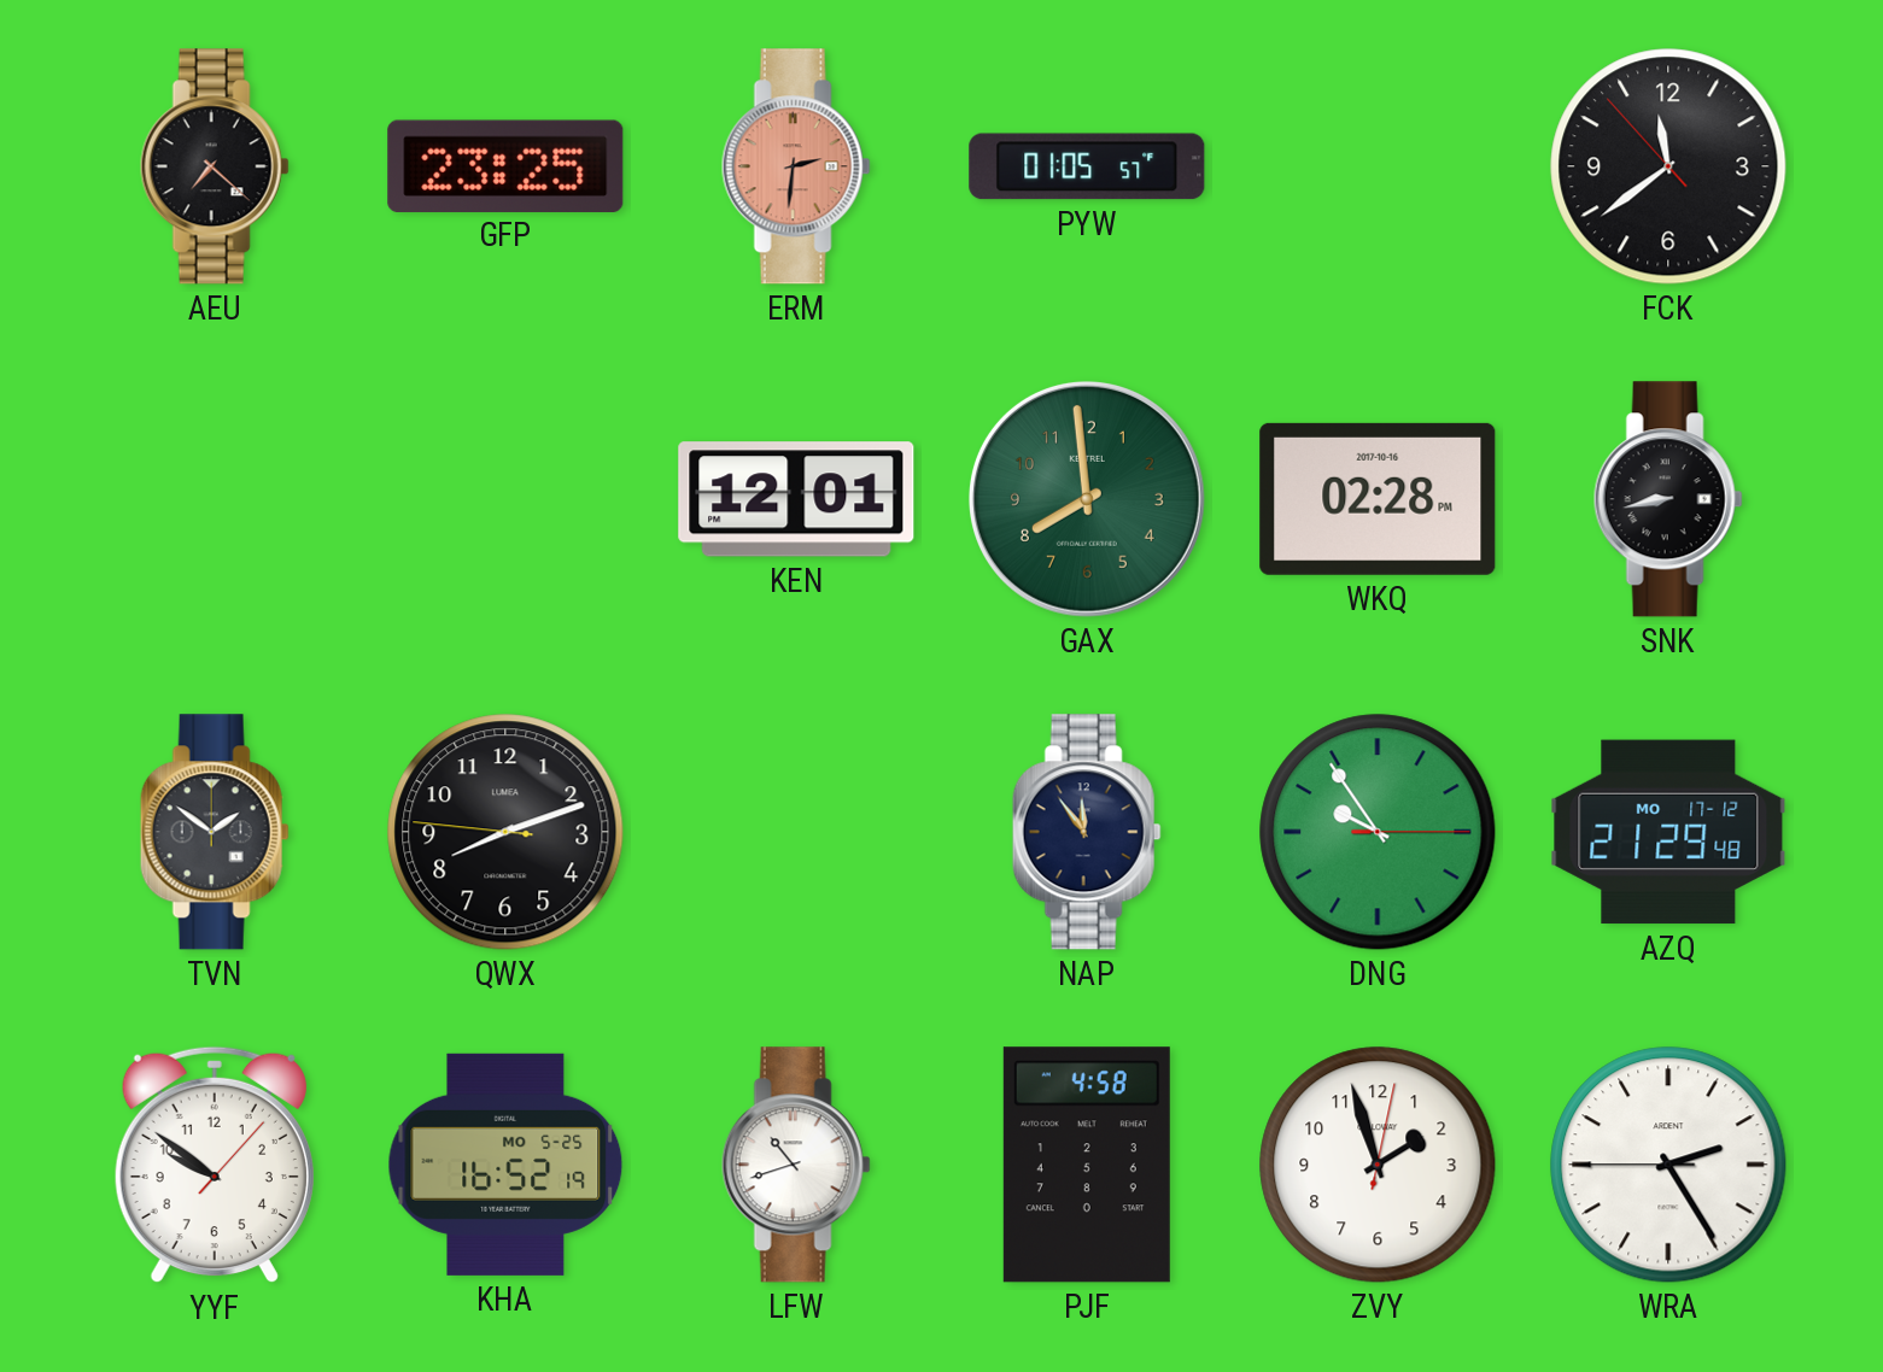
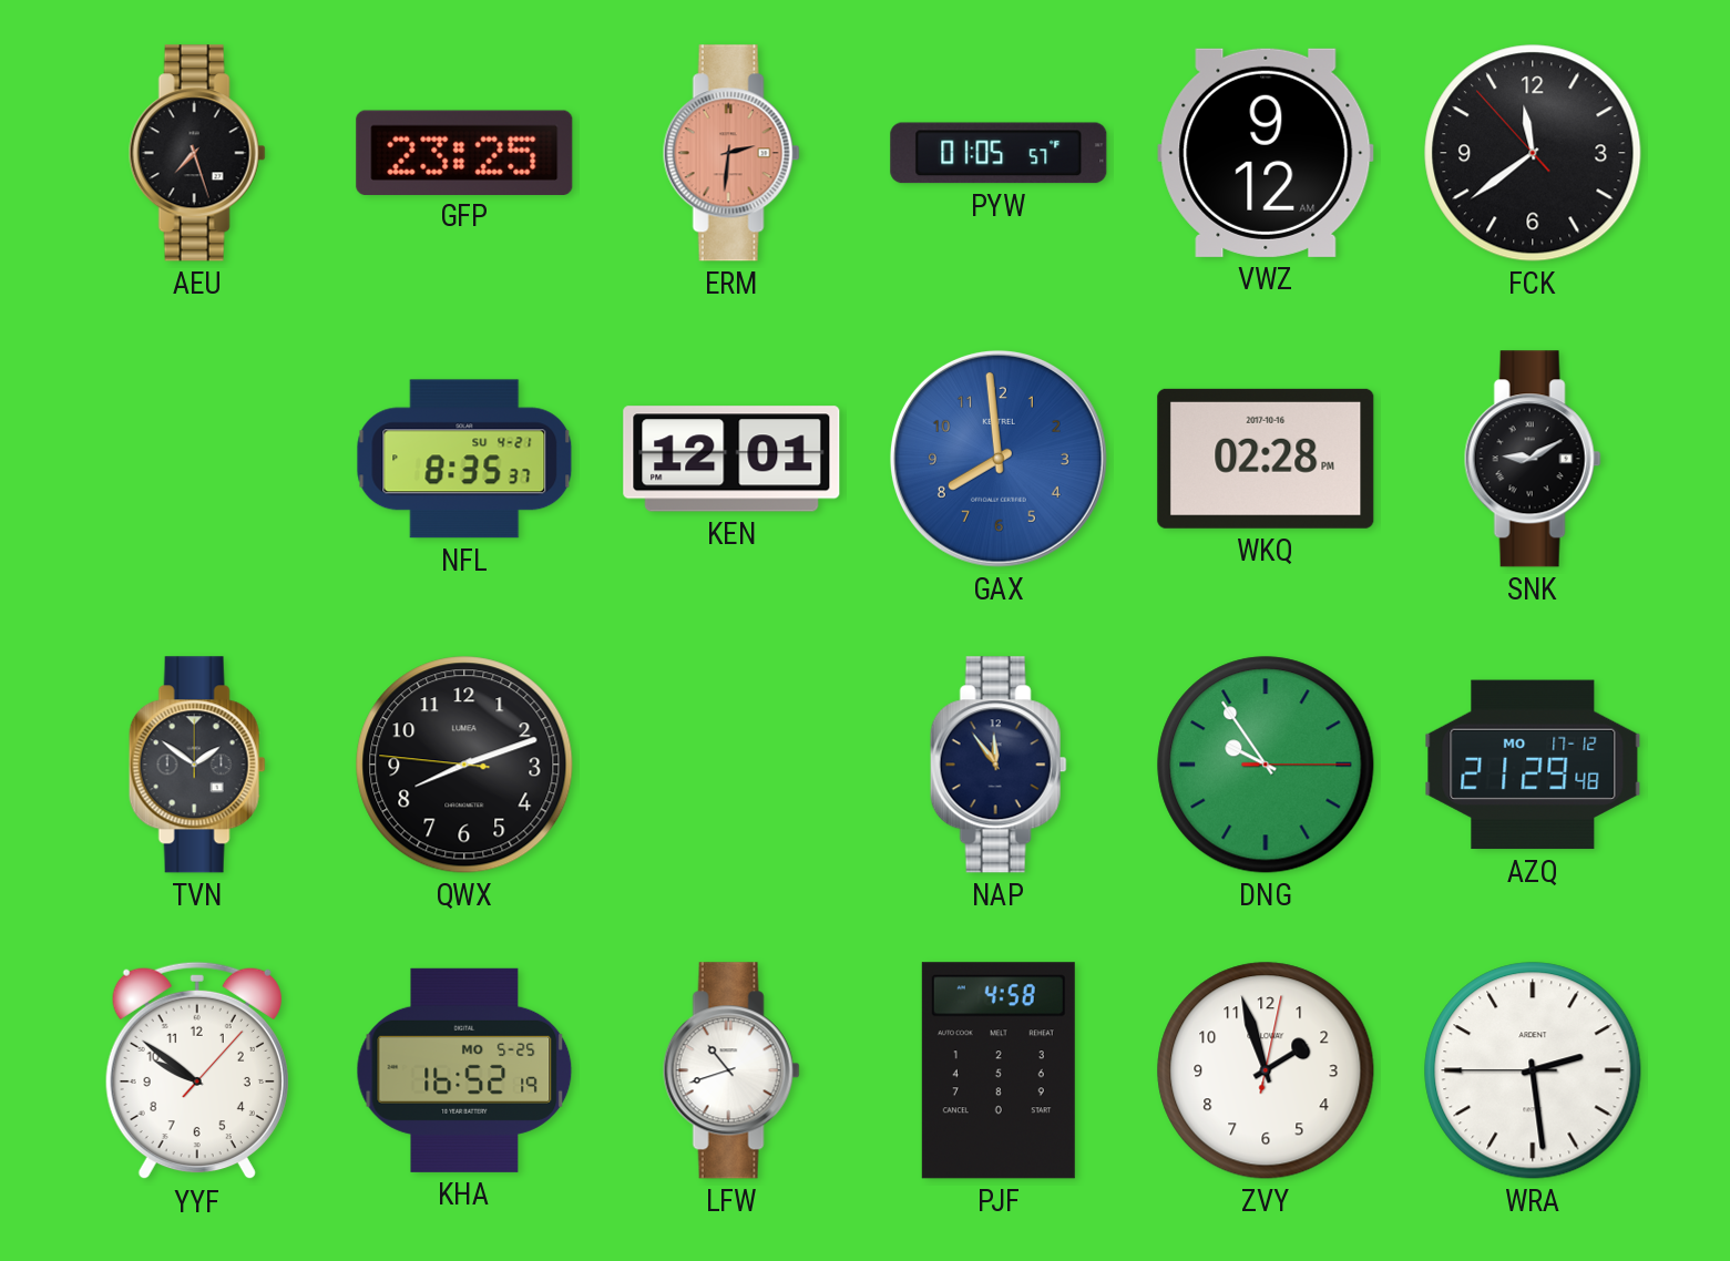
AEU: 7:22 -> 7:27 (197, 153)
VWZ: none -> 9:12 (1266, 153)
NFL: none -> 8:35 (464, 459)
GAX dial: green -> blue (999, 459)
SNK: 8:43 -> 9:10 (1533, 459)
WRA: 2:24 -> 2:28 (1533, 1070)
